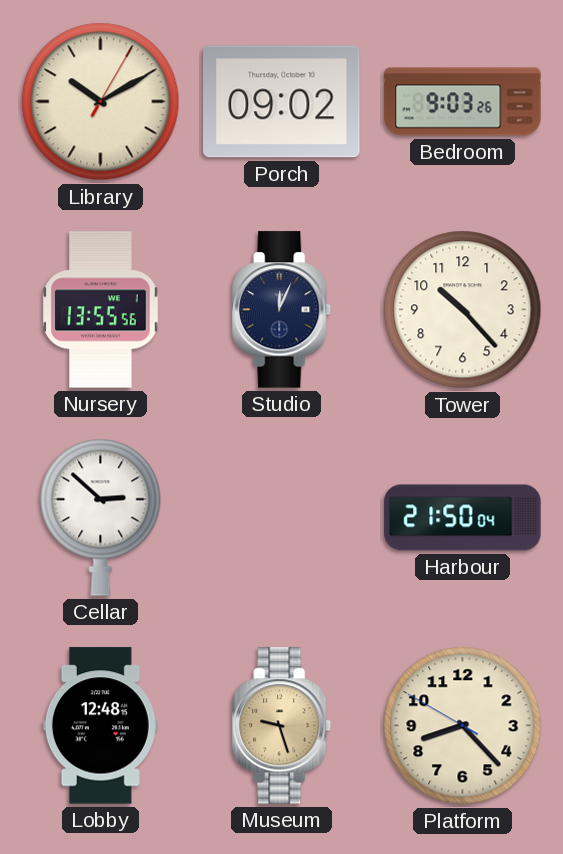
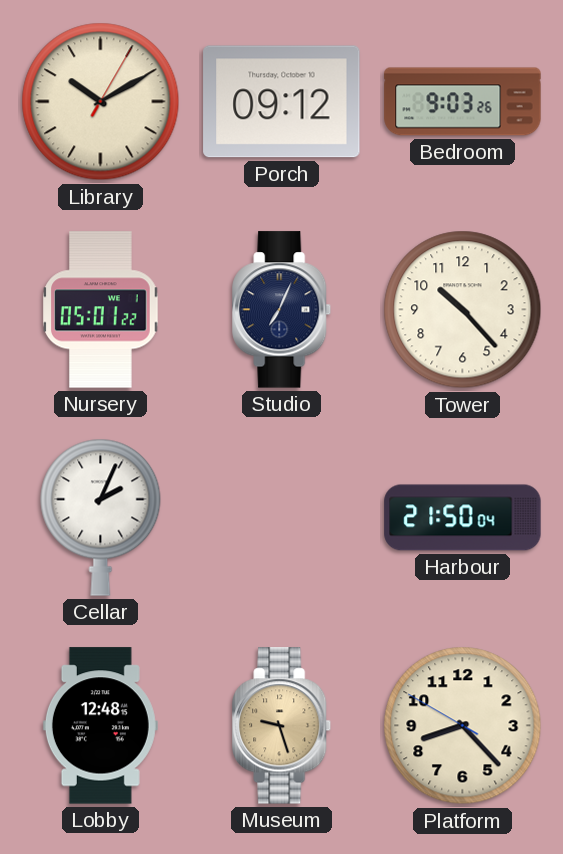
Porch: 09:02 -> 09:12 (282, 102)
Nursery: 13:55 -> 05:01 (101, 310)
Studio: 12:04 -> 7:04 (282, 310)
Cellar: 2:52 -> 2:04 (101, 517)
